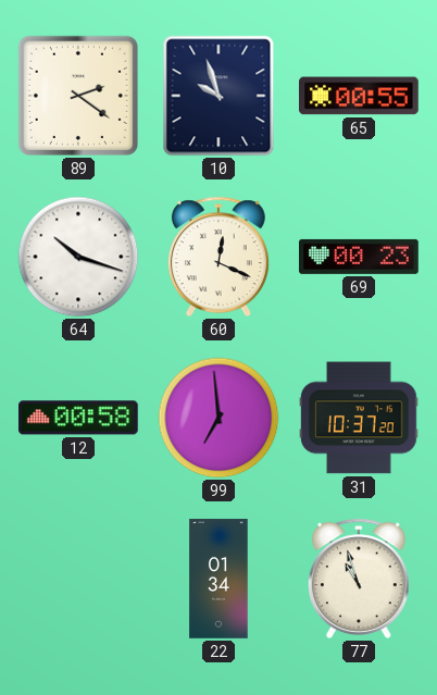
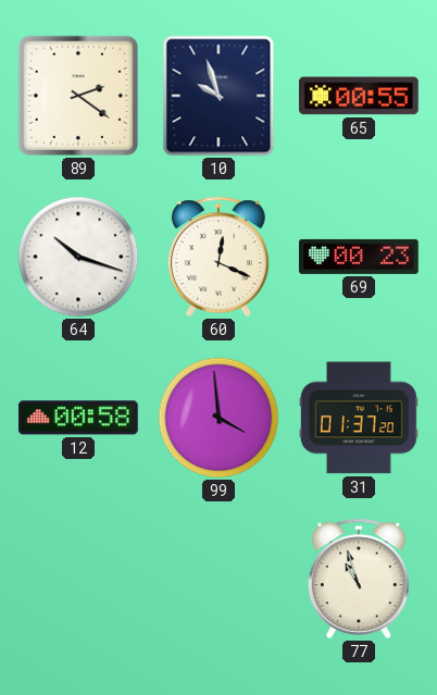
99: 6:59 -> 3:59 (218, 418)
31: 10:37 -> 01:37 (359, 418)
22: 01:34 -> none (218, 579)
